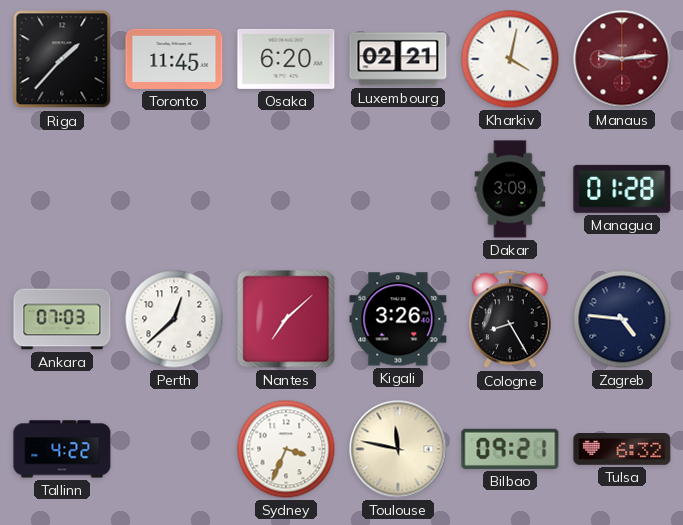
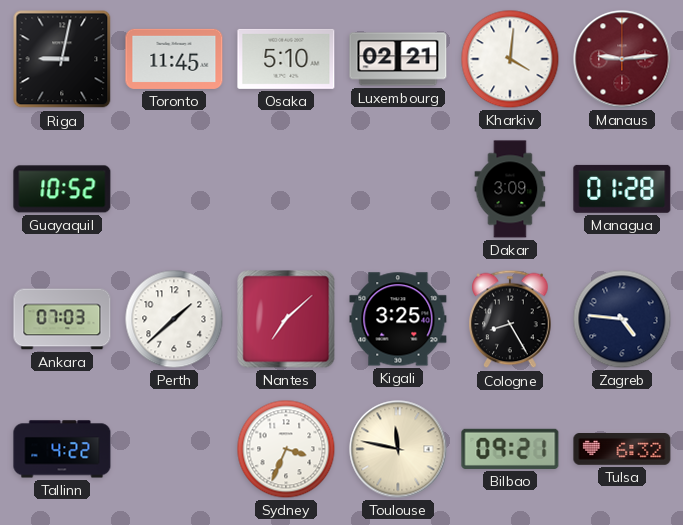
Riga: 1:37 -> 9:02 (62, 59)
Osaka: 6:20 -> 5:10 (286, 59)
Kharkiv: 4:02 -> 4:01 (510, 59)
Guayaquil: none -> 10:52 (62, 189)
Perth: 12:38 -> 1:38 (174, 319)
Kigali: 3:26 -> 3:25 (398, 319)
